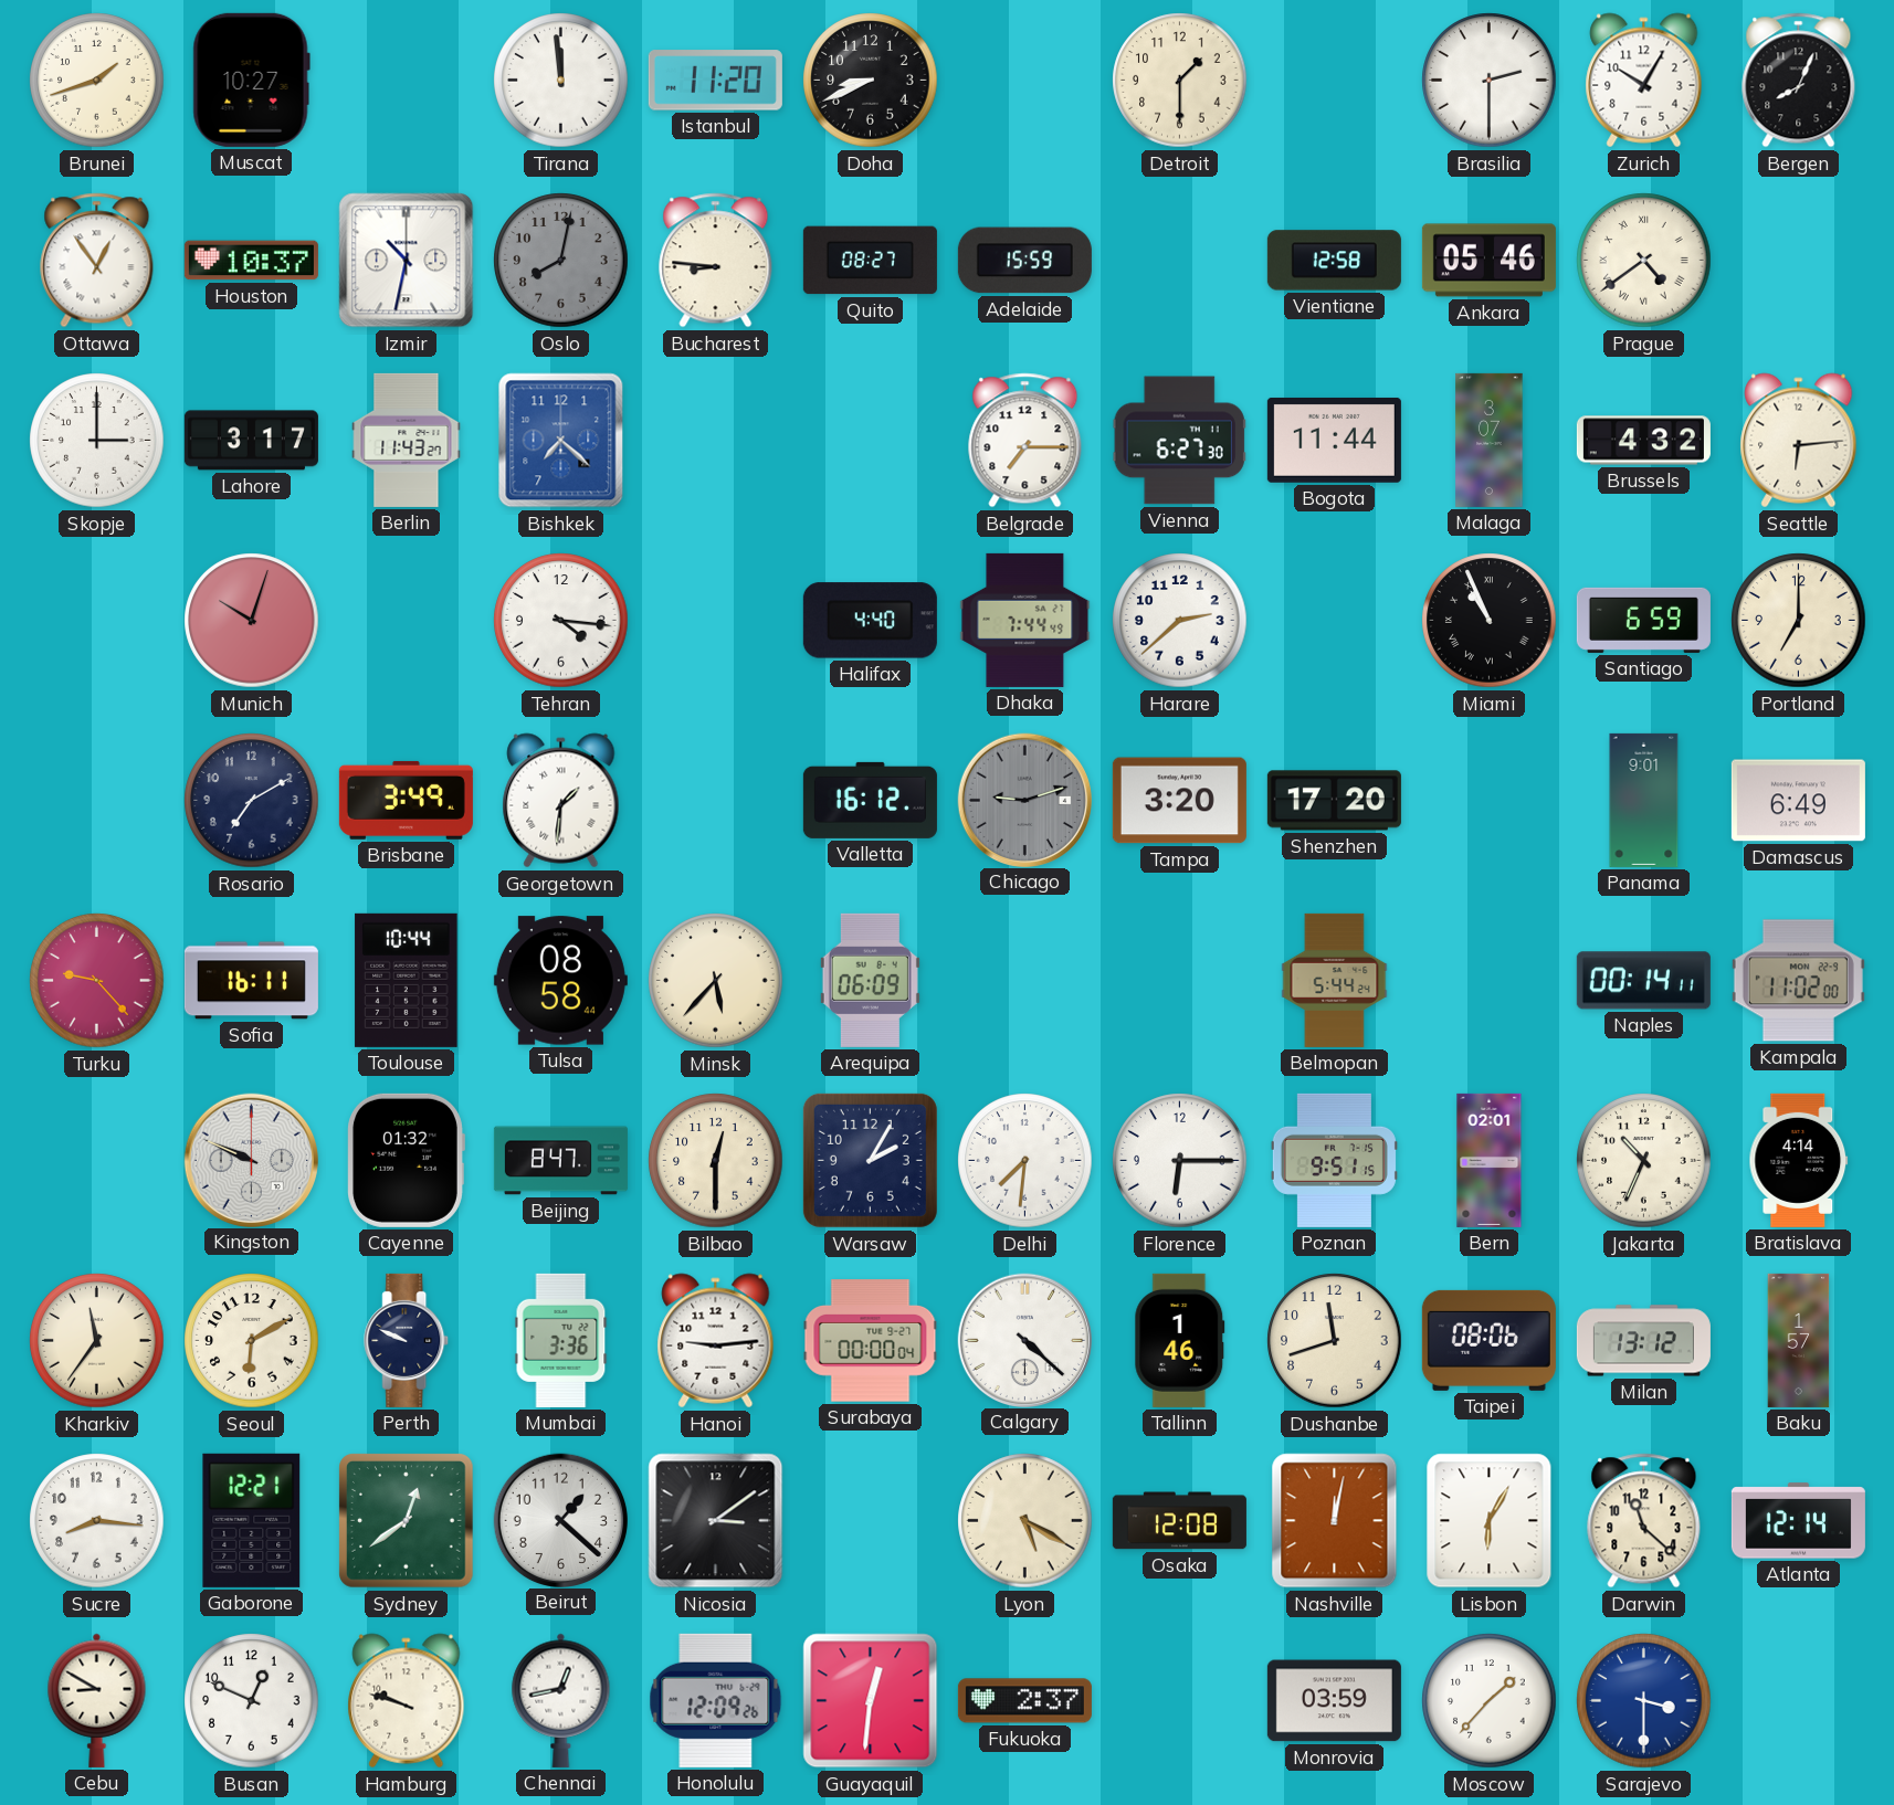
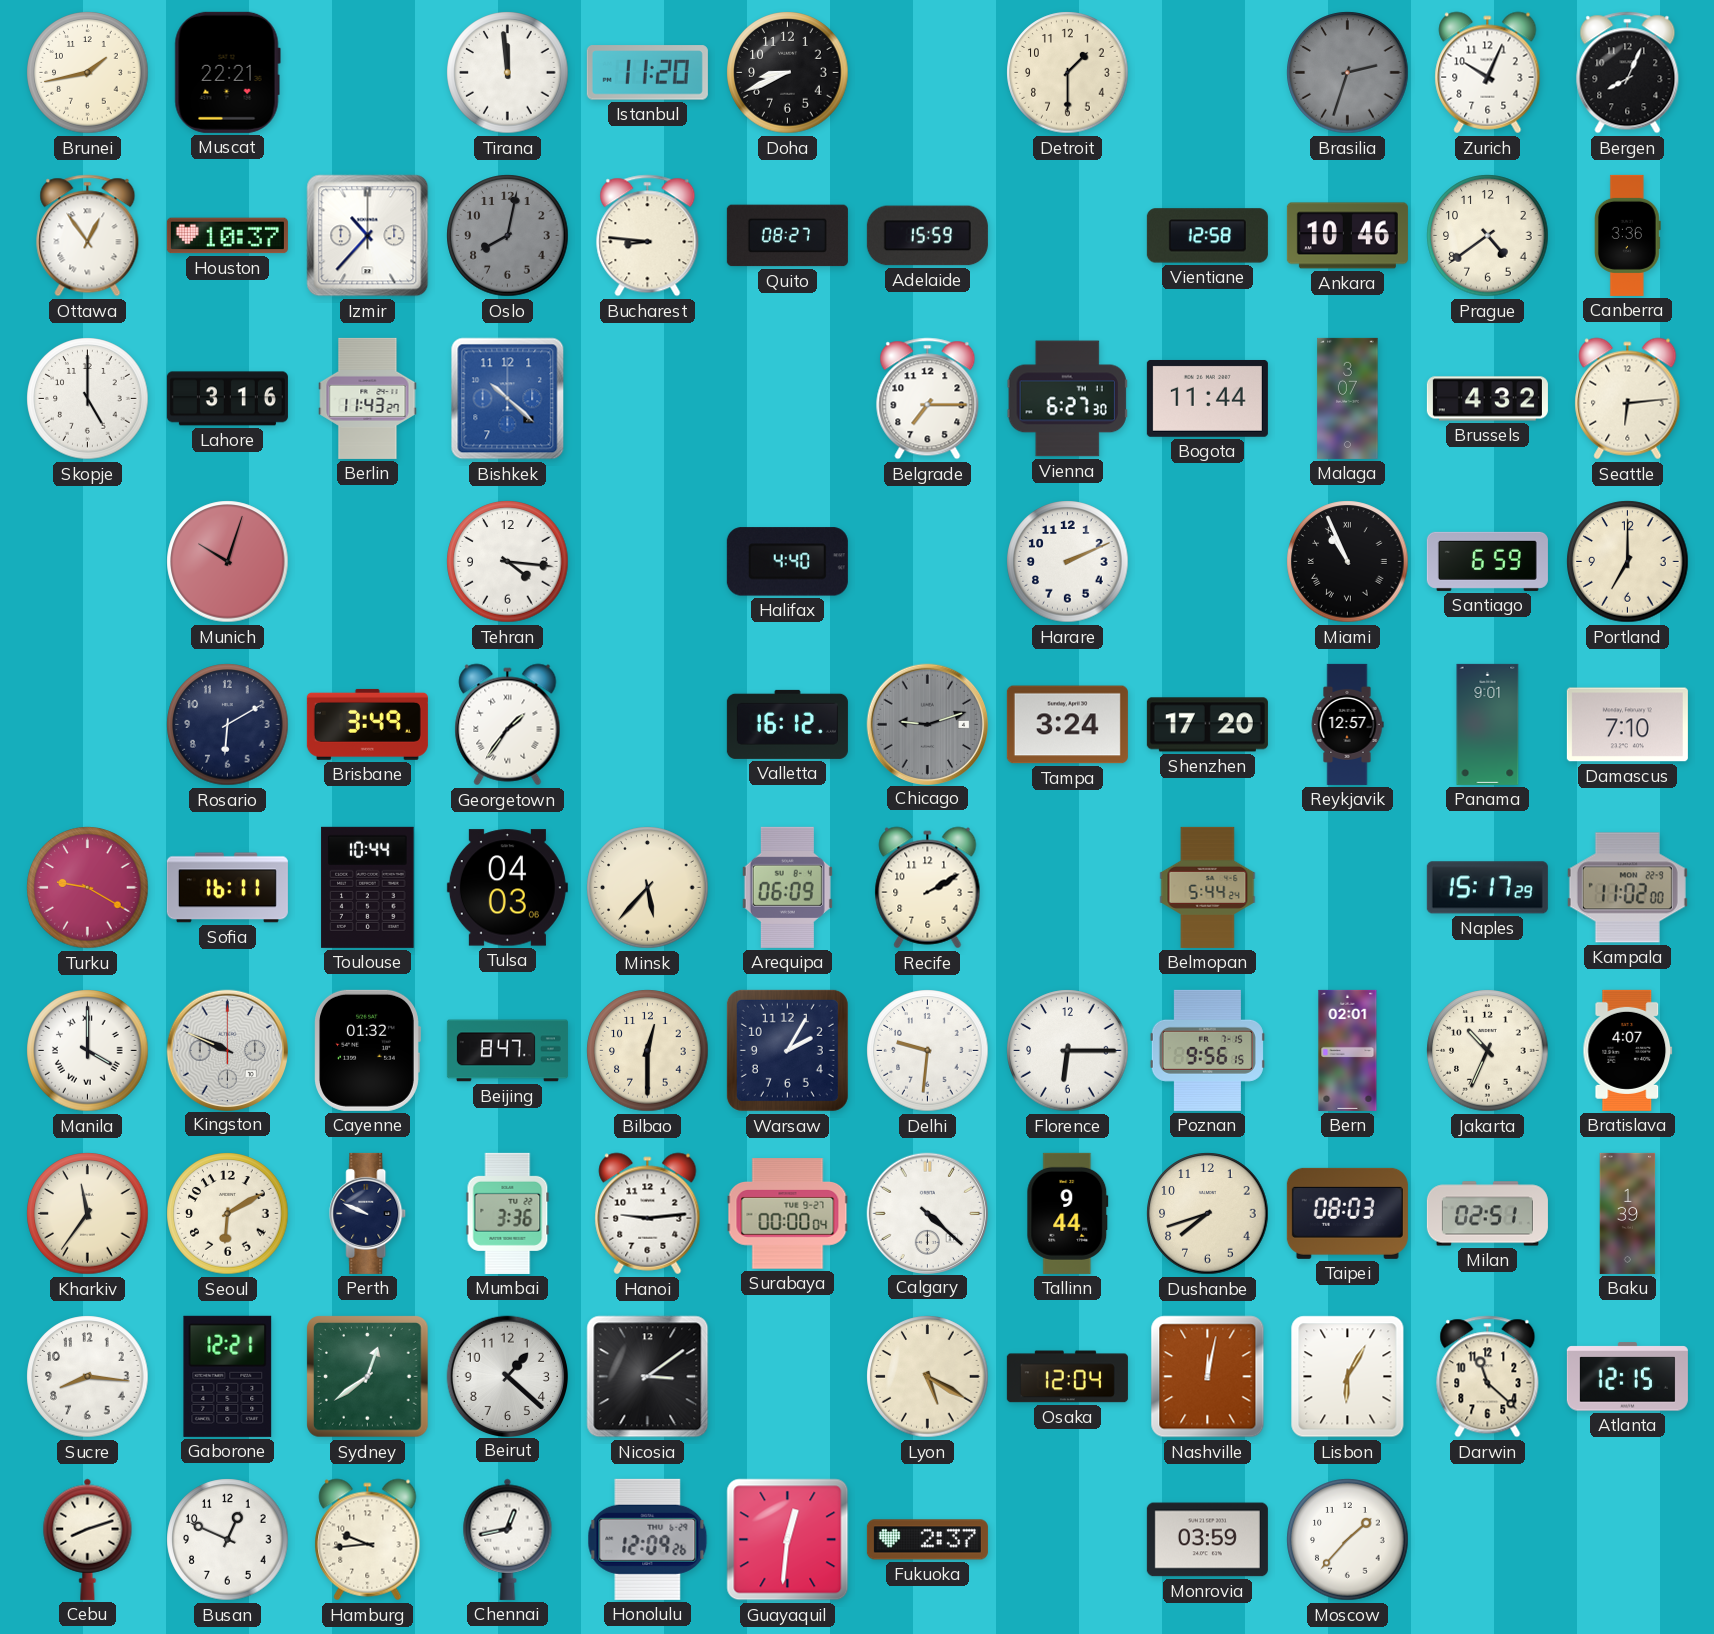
Brunei: 1:42 -> 1:43 (88, 73)
Muscat: 10:27 -> 22:21 (227, 72)
Brasilia: 2:30 -> 2:33 (1348, 73)
Brasilia dial: white -> grey (1348, 73)
Zurich: 10:05 -> 10:04 (1488, 73)
Izmir: 10:32 -> 10:37 (368, 236)
Ankara: 05:46 -> 10:46 (1347, 236)
Prague numerals: Roman -> Arabic (1488, 236)
Canberra: none -> 3:36 (1627, 235)
Skopje: 3:00 -> 5:00 (88, 399)
Lahore: 3:17 -> 3:16 (227, 399)
Bishkek: 7:22 -> 10:22 (508, 399)
Dhaka: 7:44 -> none (1025, 620)
Harare: 2:38 -> 2:11 (1068, 562)
Rosario: 7:10 -> 6:10 (228, 725)
Georgetown: 1:31 -> 1:36 (508, 725)
Tampa: 3:20 -> 3:24 (1067, 725)
Reykjavik: none -> 12:57 (1347, 724)
Damascus: 6:49 -> 7:10 (1627, 725)
Turku: 9:23 -> 9:20 (88, 888)
Tulsa: 08:58 -> 04:03 (507, 888)
Recife: none -> 2:10 (928, 888)
Naples: 00:14 -> 15:17 (1487, 888)
Manila: none -> 4:00 (88, 1051)
Delhi: 7:31 -> 9:31 (928, 1051)
Poznan: 9:51 -> 9:56 (1207, 1050)
Bratislava: 4:14 -> 4:07 (1628, 1050)
Tallinn: 1:46 -> 9:44 (1068, 1213)
Dushanbe: 11:42 -> 7:42 (1208, 1214)
Taipei: 08:06 -> 08:03 (1347, 1213)
Milan: 13:12 -> 02:51 (1487, 1214)
Baku: 1:57 -> 1:39 (1628, 1213)
Osaka: 12:08 -> 12:04 (1067, 1377)
Atlanta: 12:14 -> 12:15 (1627, 1377)
Cebu: 8:50 -> 8:12 (88, 1539)
Hamburg: 9:48 -> 9:44 (368, 1540)
Sarajevo: 3:30 -> none (1644, 1701)
